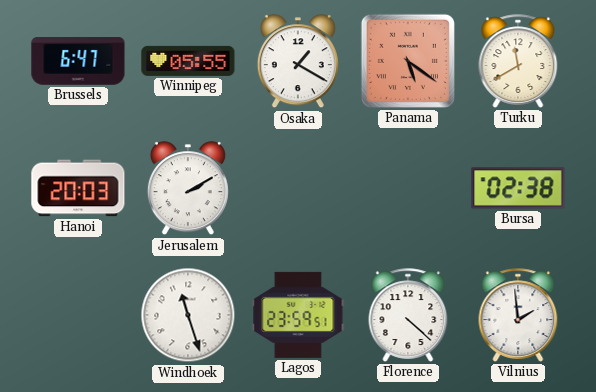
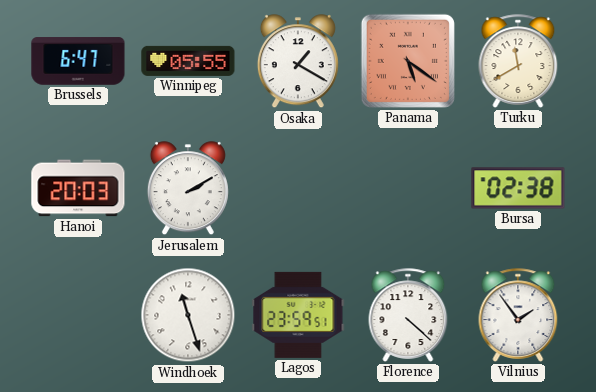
Vilnius: 1:59 -> 1:54 (518, 315)
